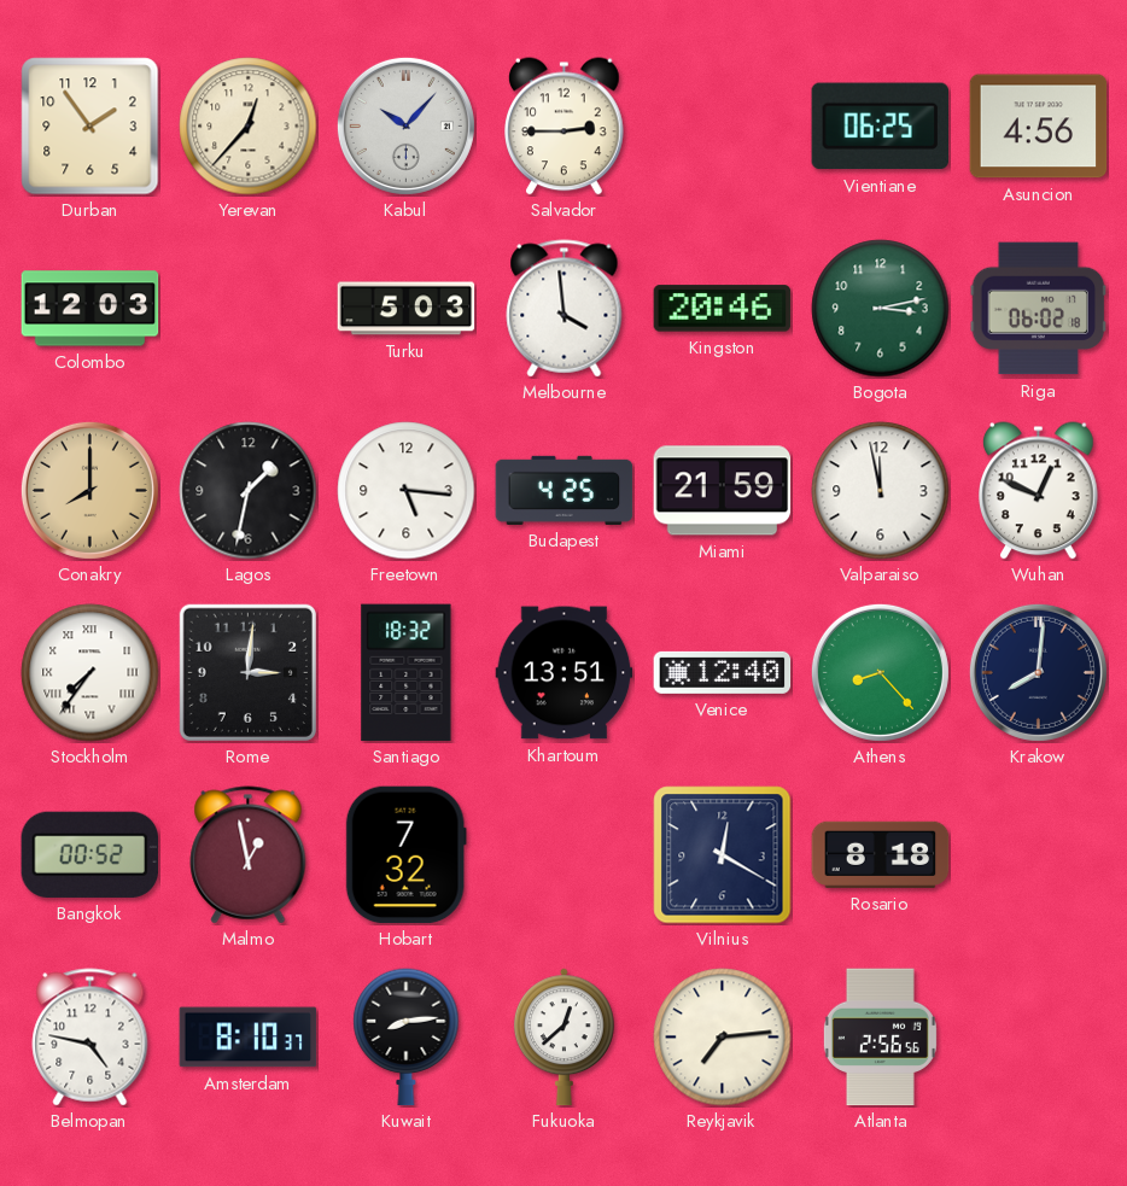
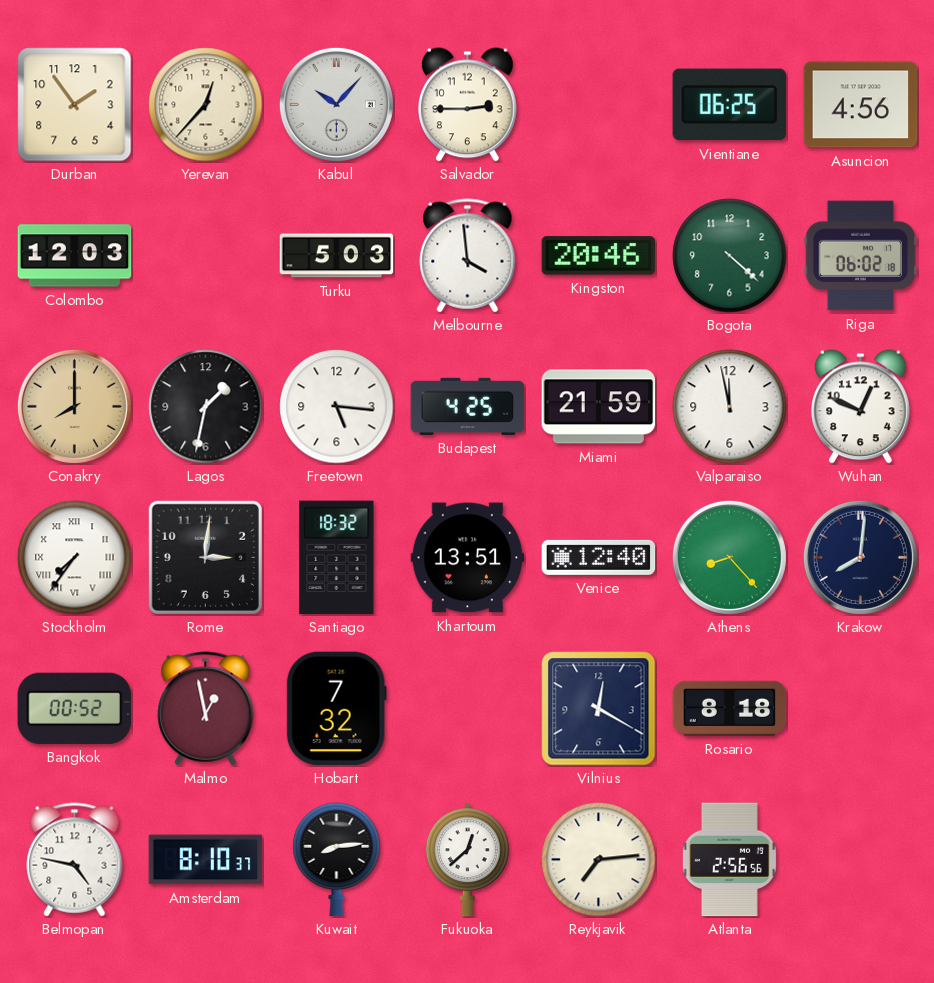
Bogota: 3:13 -> 4:22 (730, 256)
